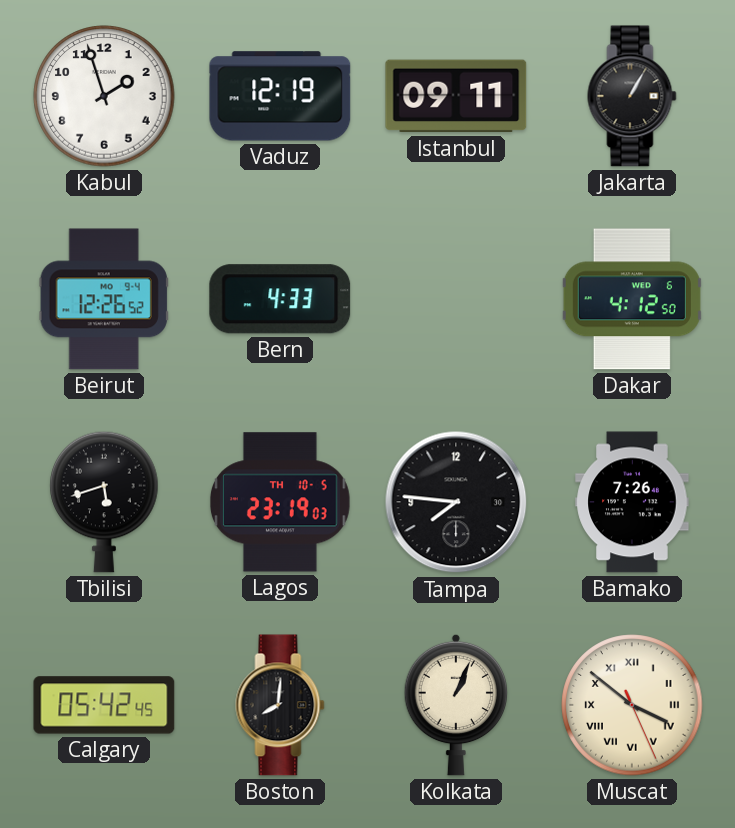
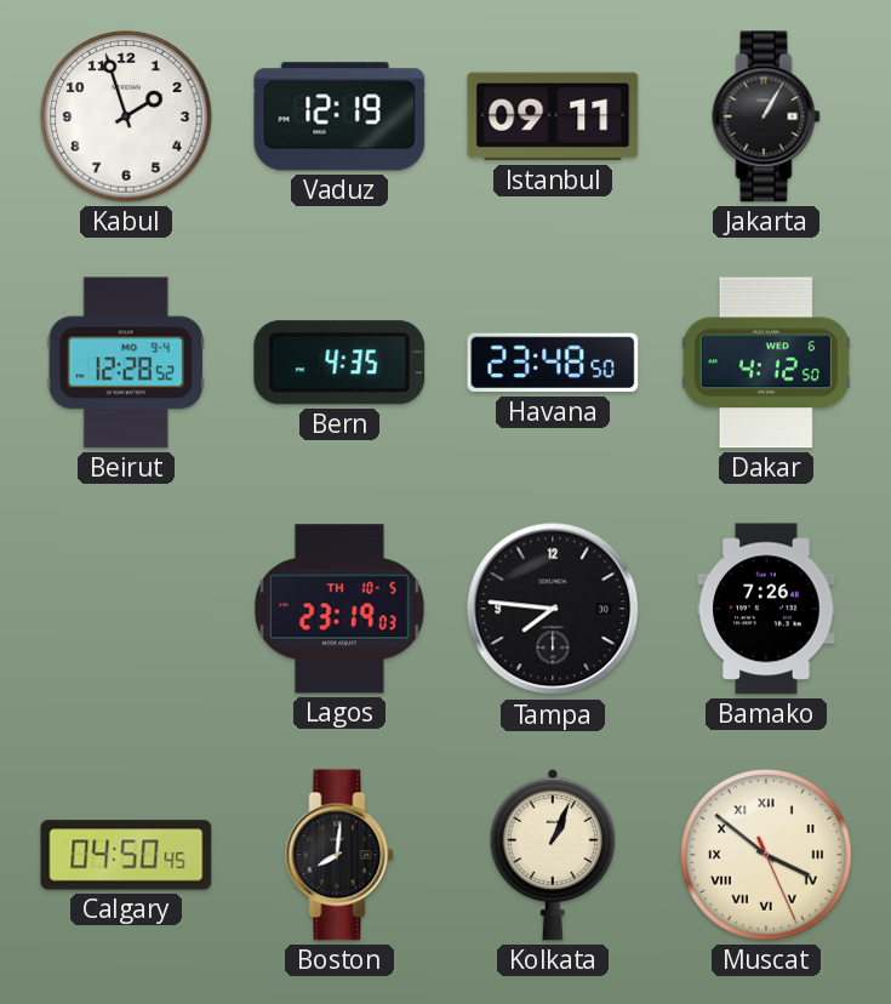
Beirut: 12:26 -> 12:28 (126, 363)
Bern: 4:33 -> 4:35 (339, 363)
Havana: none -> 23:48 (553, 363)
Tbilisi: 5:42 -> none (104, 502)
Calgary: 05:42 -> 04:50 (126, 855)
